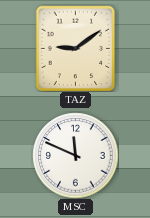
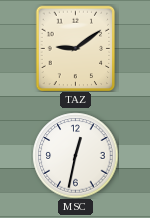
MSC: 11:49 -> 12:32 (75, 155)
